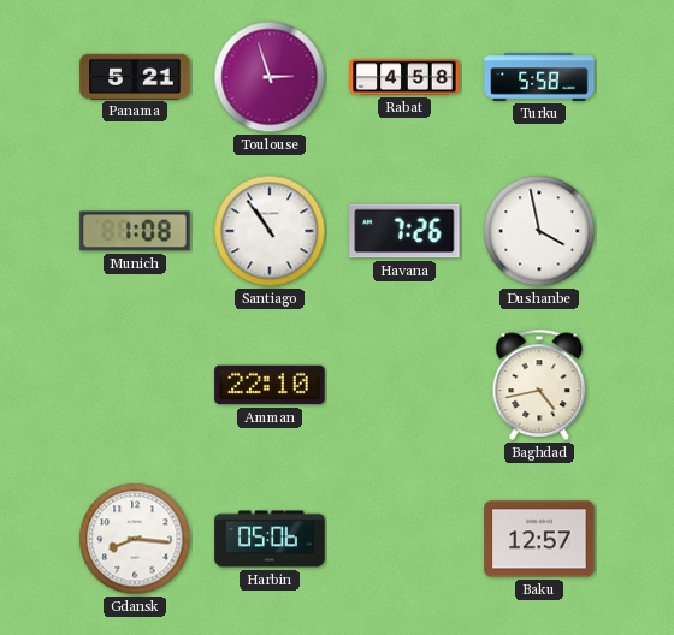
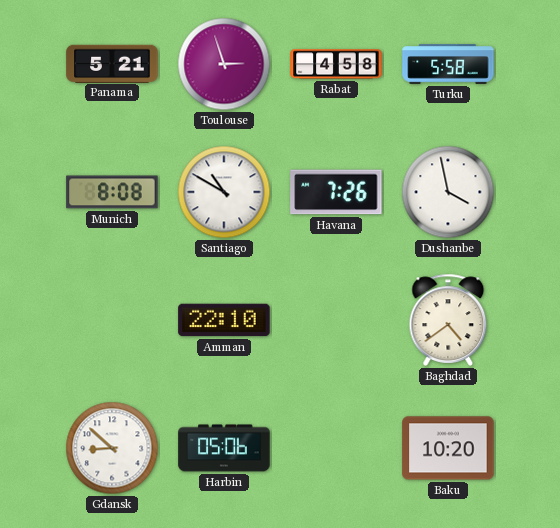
Munich: 1:08 -> 8:08 (112, 192)
Santiago: 10:54 -> 10:50 (224, 192)
Baghdad: 4:43 -> 4:39 (448, 320)
Gdansk: 8:16 -> 8:52 (112, 448)
Baku: 12:57 -> 10:20 (448, 448)
